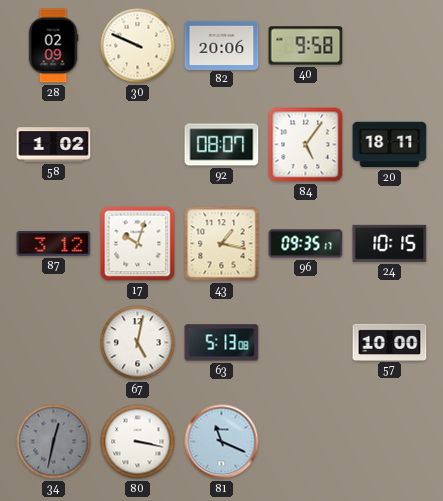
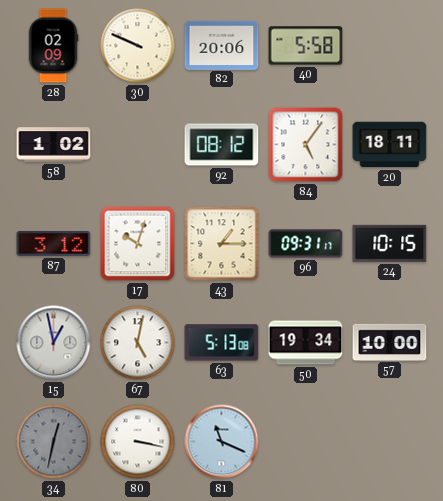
40: 9:58 -> 5:58 (306, 46)
92: 08:07 -> 08:12 (222, 145)
43: 1:17 -> 1:15 (222, 244)
96: 09:35 -> 09:31 (306, 244)
15: none -> 12:58 (54, 343)
50: none -> 19:34 (306, 343)
